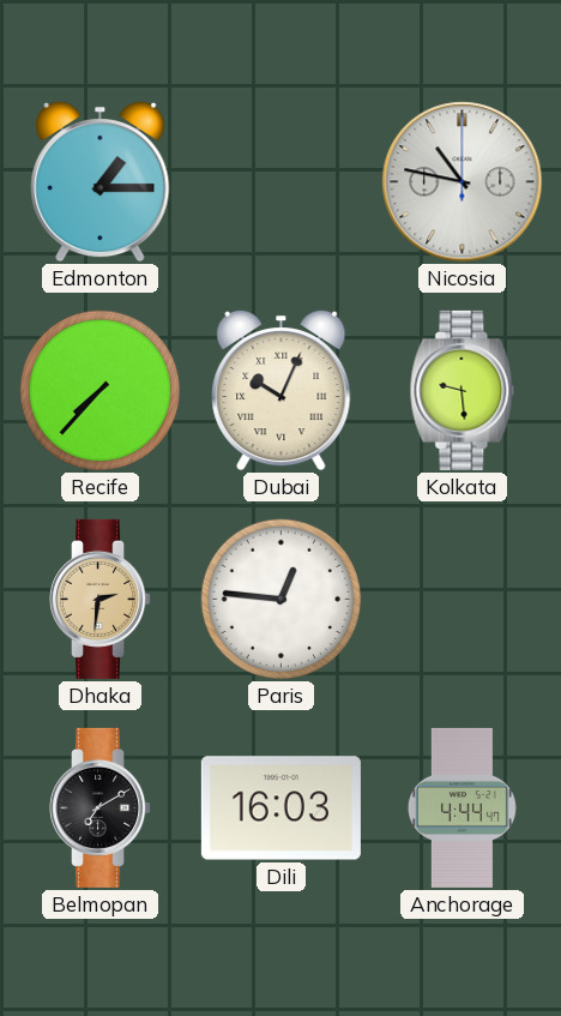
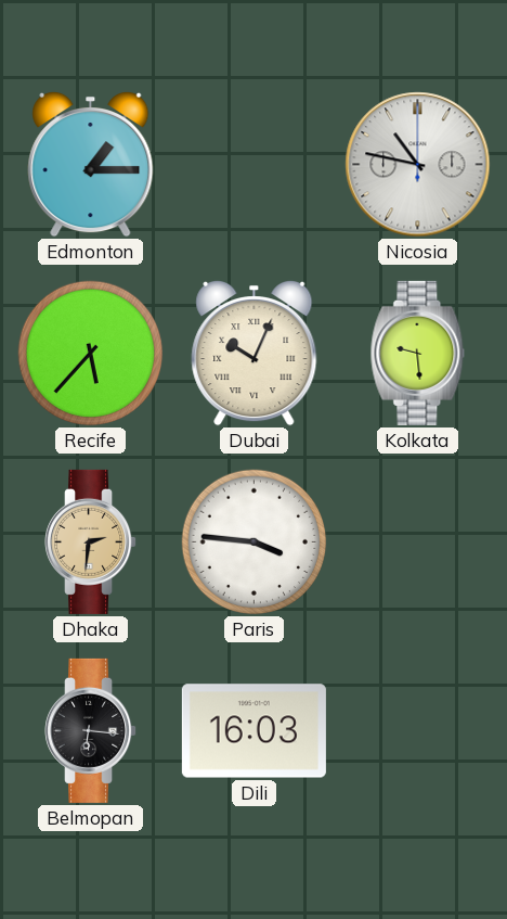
Recife: 7:37 -> 5:37 (91, 354)
Paris: 12:46 -> 3:46 (255, 543)
Belmopan: 7:10 -> 6:16 (91, 730)
Anchorage: 4:44 -> none (462, 807)
